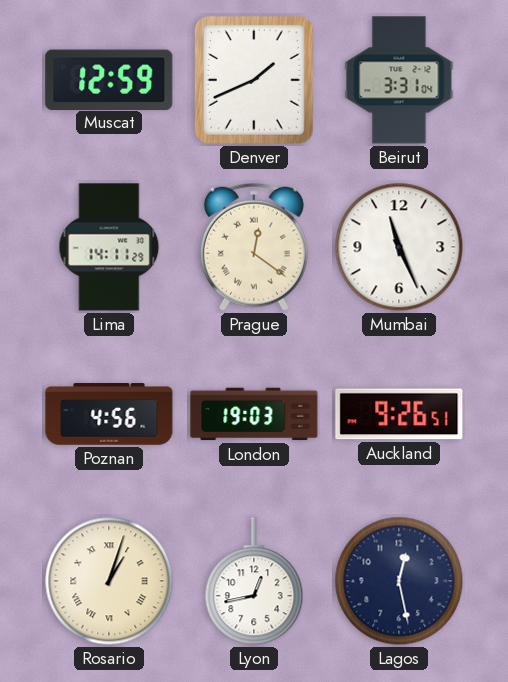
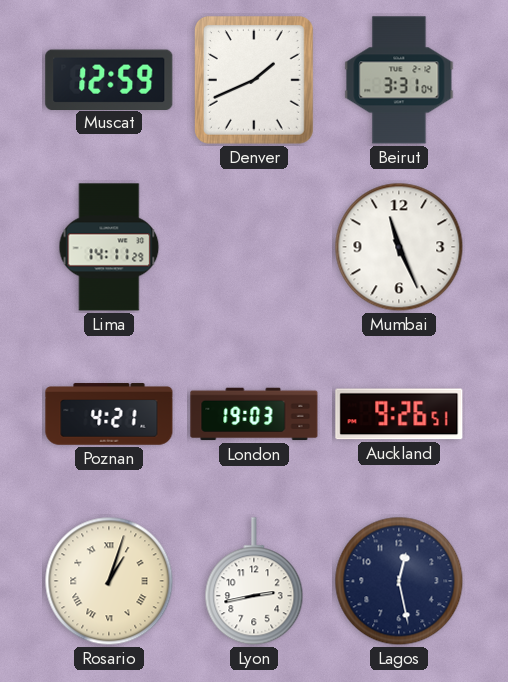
Prague: 12:21 -> none (254, 247)
Poznan: 4:56 -> 4:21 (109, 414)
Lyon: 12:43 -> 2:43 (254, 582)
